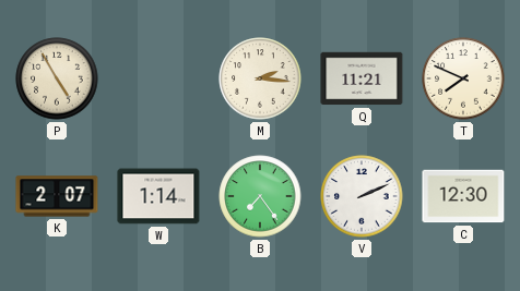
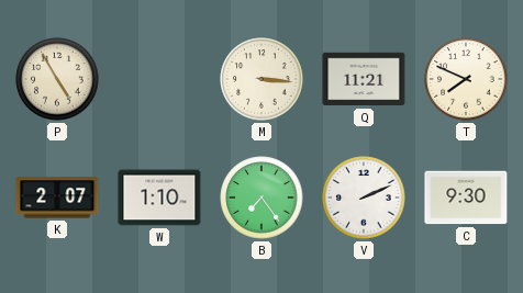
M: 2:16 -> 3:16 (261, 79)
W: 1:14 -> 1:10 (159, 198)
C: 12:30 -> 9:30 (466, 198)
